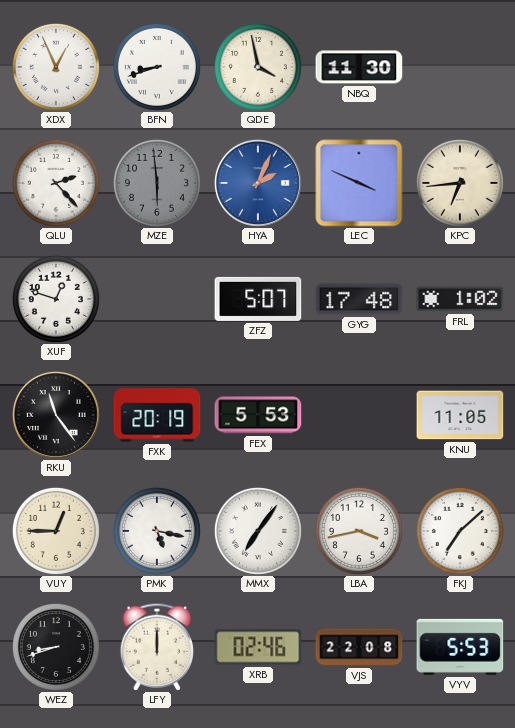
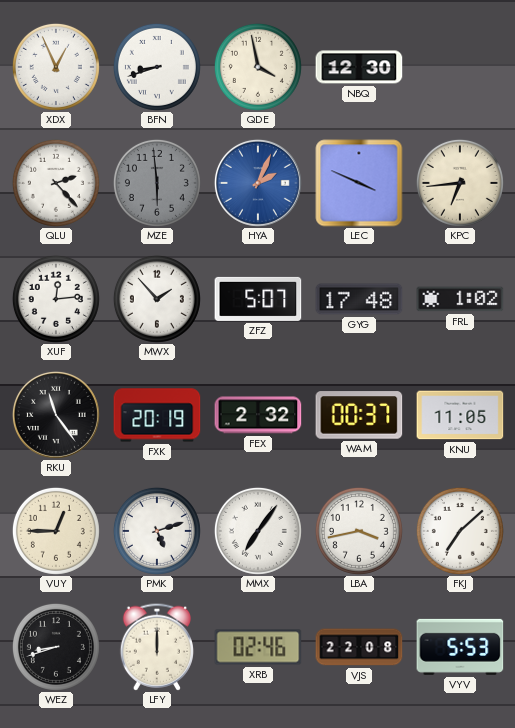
NBQ: 11:30 -> 12:30 (359, 67)
XUF: 12:48 -> 12:14 (56, 299)
MWX: none -> 1:53 (157, 299)
FEX: 5:53 -> 2:32 (258, 415)
WAM: none -> 00:37 (359, 415)
PMK: 5:17 -> 5:12 (157, 531)
